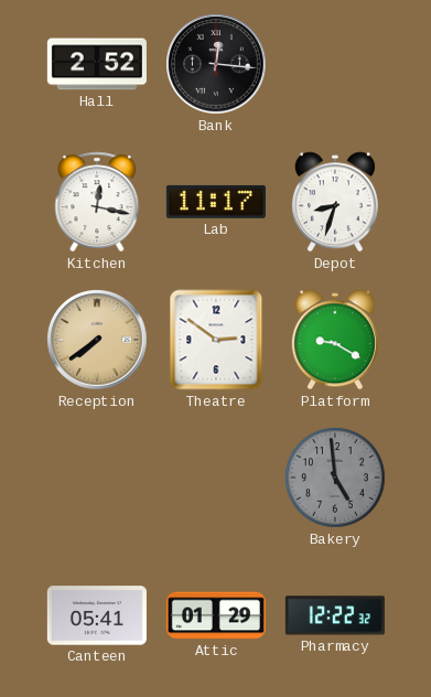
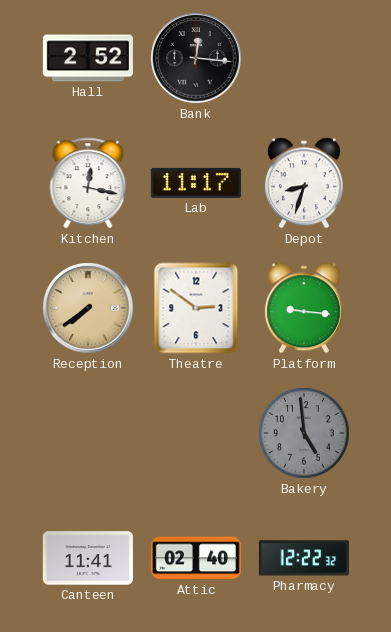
Platform: 9:20 -> 9:16 (304, 308)
Canteen: 05:41 -> 11:41 (88, 558)
Attic: 01:29 -> 02:40 (196, 558)
